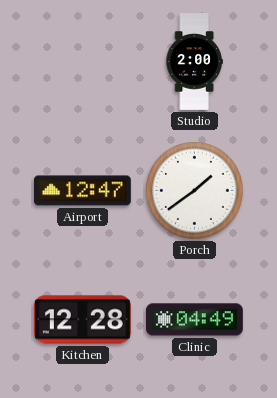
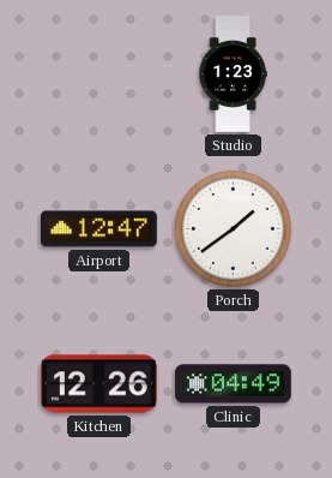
Studio: 2:00 -> 1:23 (233, 74)
Kitchen: 12:28 -> 12:26 (98, 384)
